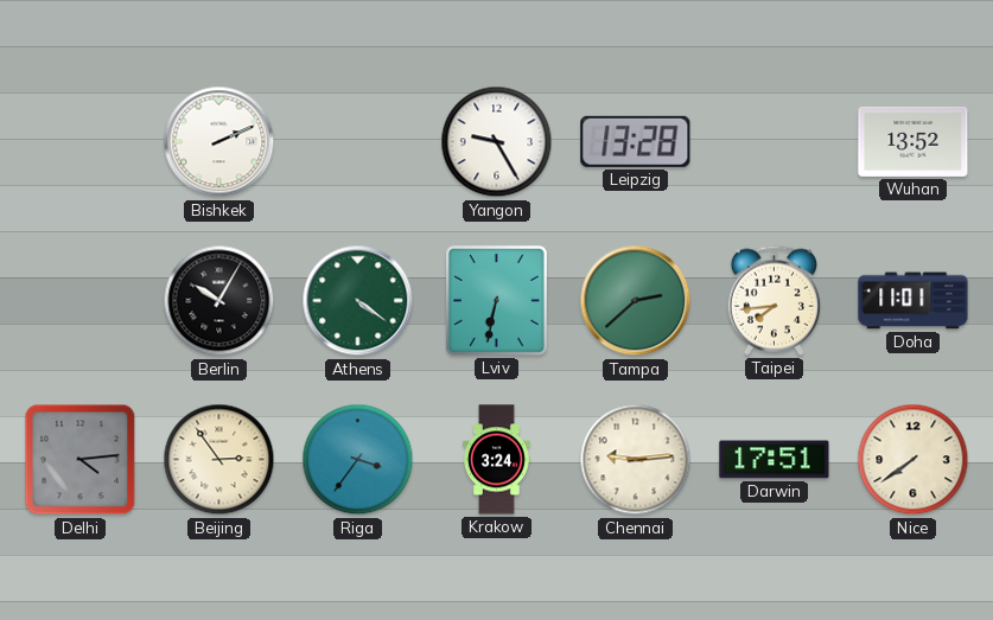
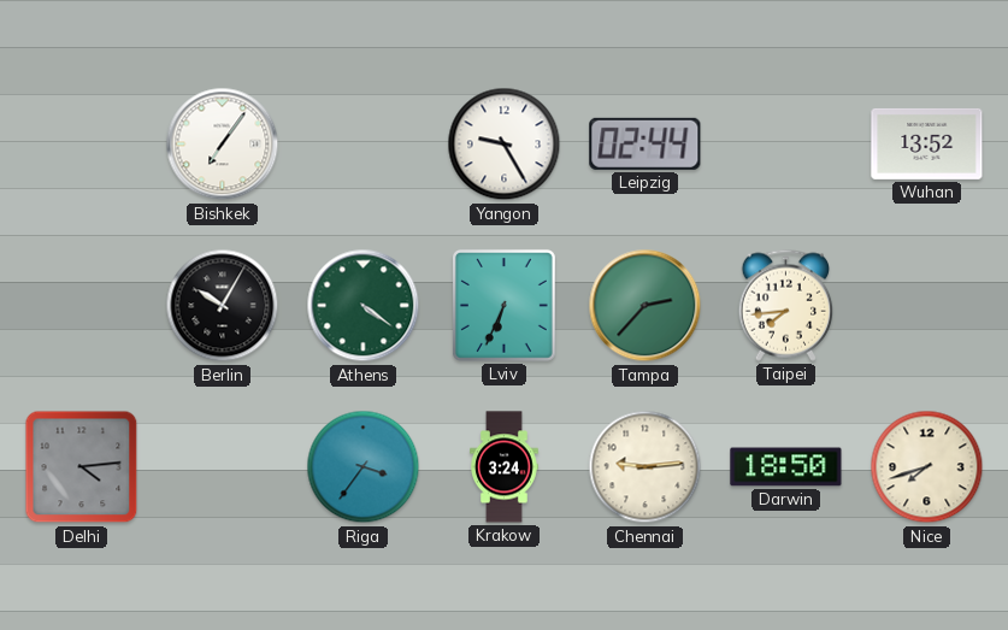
Bishkek: 2:11 -> 7:06 (223, 145)
Leipzig: 13:28 -> 02:44 (646, 143)
Lviv: 6:32 -> 6:34 (503, 305)
Tampa: 2:38 -> 2:37 (646, 306)
Doha: 11:01 -> none (914, 301)
Beijing: 2:54 -> none (219, 460)
Darwin: 17:51 -> 18:50 (786, 467)
Nice: 7:39 -> 7:42 (927, 467)
